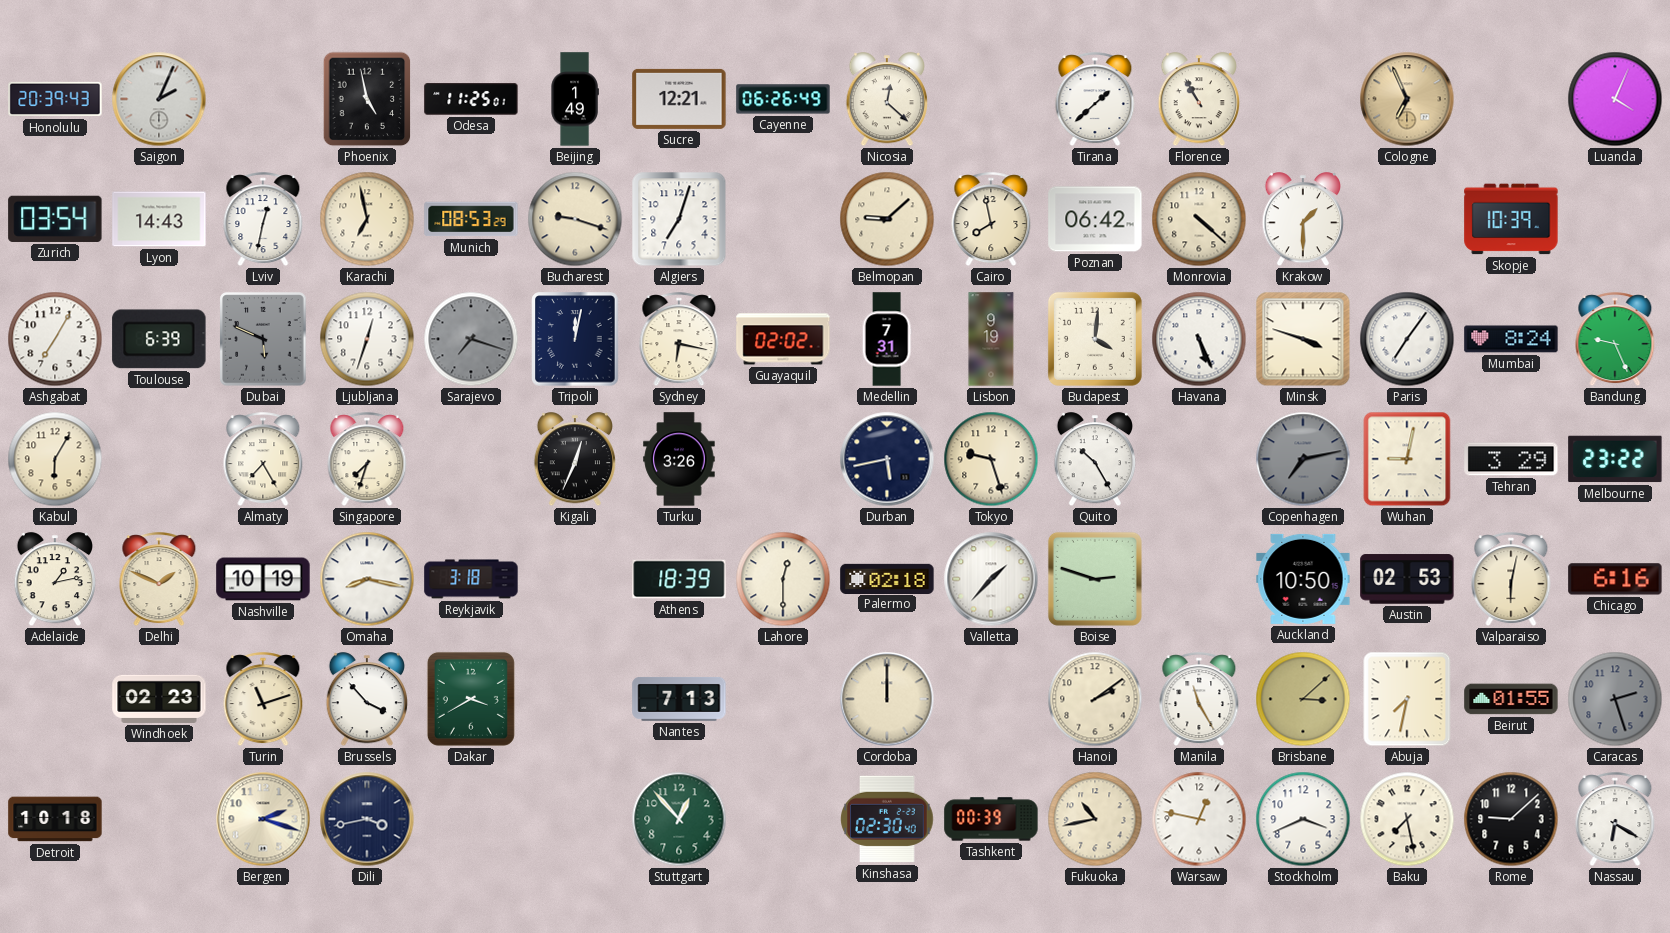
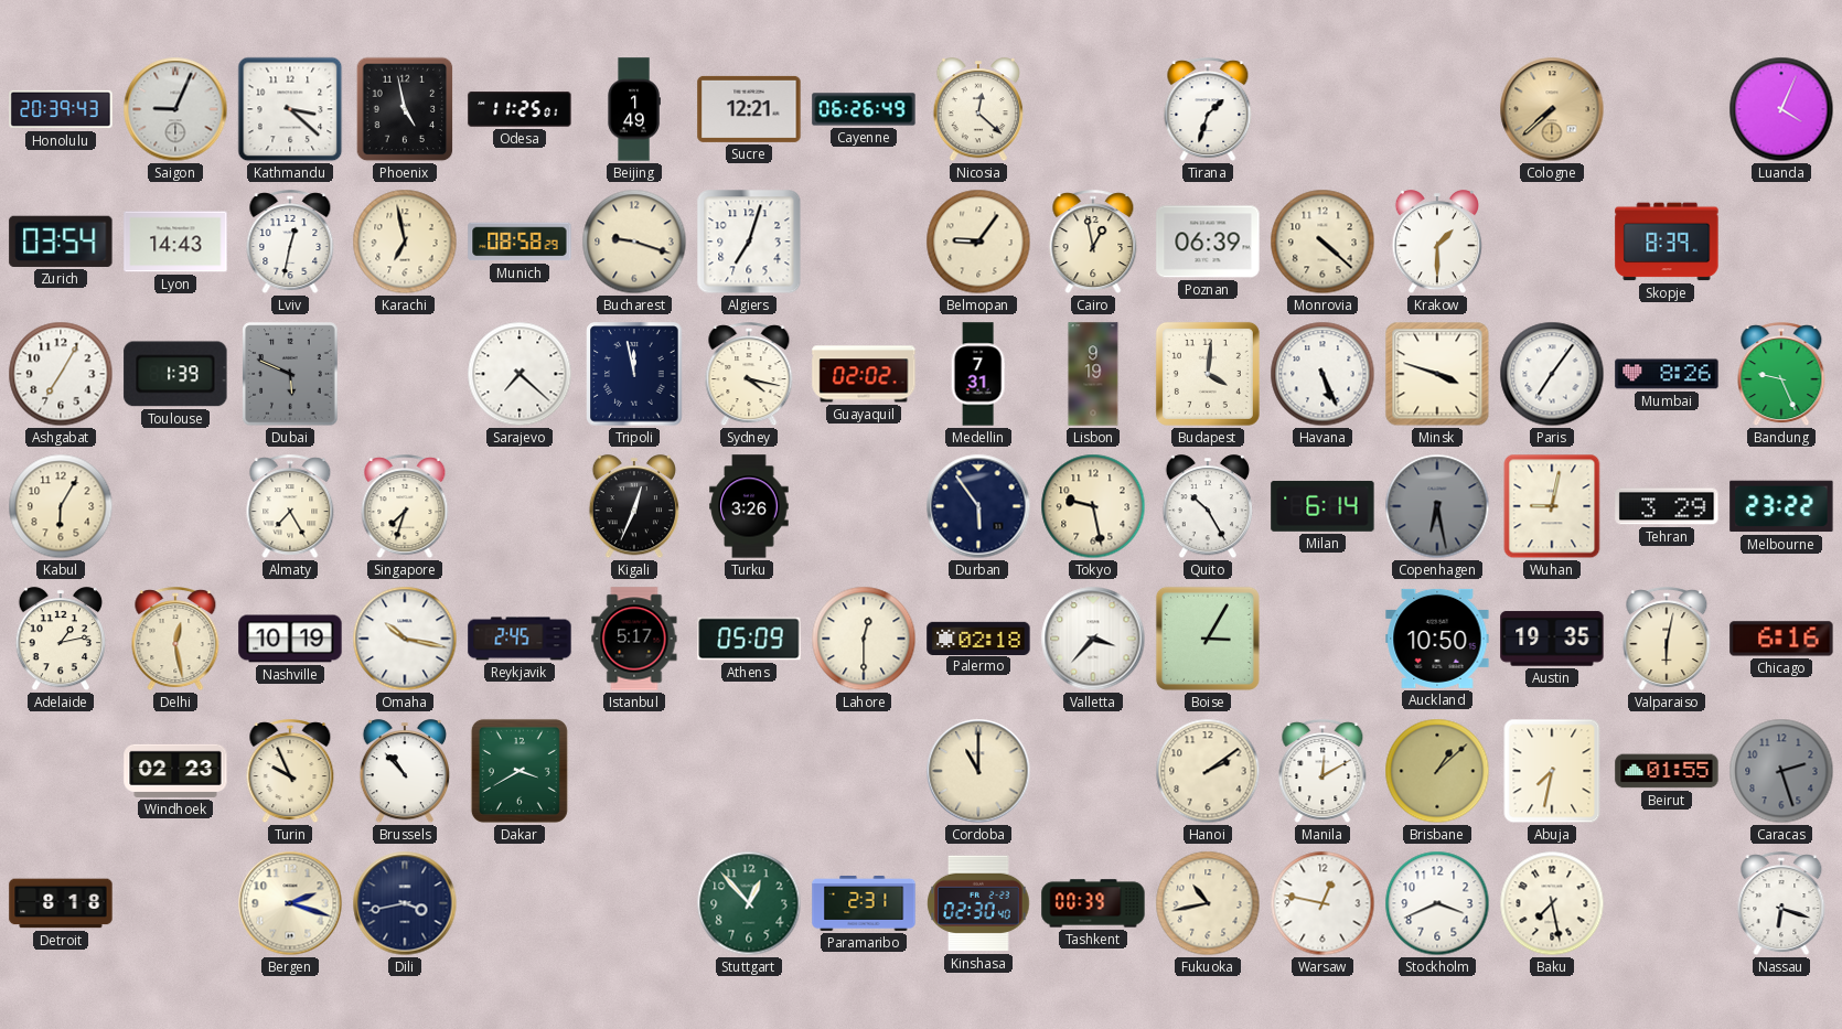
Saigon: 2:04 -> 9:04 (175, 109)
Kathmandu: none -> 3:22 (290, 109)
Tirana: 1:38 -> 1:33 (1208, 110)
Florence: 10:55 -> none (1198, 100)
Cologne: 6:56 -> 7:38 (1552, 109)
Munich: 08:53 -> 08:58 (520, 242)
Belmopan: 9:08 -> 9:06 (978, 242)
Cairo: 7:58 -> 12:58 (1093, 243)
Poznan: 06:42 -> 06:39 (1208, 242)
Skopje: 10:39 -> 8:39 (1667, 242)
Toulouse: 6:39 -> 1:39 (175, 374)
Ljubljana: 12:33 -> none (367, 339)
Sarajevo: 7:18 -> 7:22 (520, 374)
Sarajevo dial: grey -> white (520, 374)
Tripoli: 12:02 -> 11:58 (634, 374)
Sydney: 6:17 -> 4:17 (749, 375)
Mumbai: 8:24 -> 8:26 (1667, 374)
Durban: 5:43 -> 5:54 (978, 506)
Tokyo: 9:27 -> 9:28 (1093, 506)
Milan: none -> 6:14 (1322, 506)
Copenhagen: 7:13 -> 6:28 (1437, 506)
Delhi: 1:49 -> 12:28 (175, 640)
Omaha: 8:17 -> 10:17 (405, 639)
Reykjavik: 3:18 -> 2:45 (520, 639)
Istanbul: none -> 5:17 (634, 639)
Athens: 18:39 -> 05:09 (749, 639)
Valletta: 1:37 -> 3:37 (1093, 639)
Boise: 2:48 -> 3:05 (1208, 639)
Austin: 02:53 -> 19:35 (1552, 639)
Turin: 11:12 -> 9:56 (290, 772)
Brussels: 3:53 -> 10:53 (404, 772)
Nantes: 7:13 -> none (679, 699)
Cordoba: 12:00 -> 11:00 (978, 771)
Manila: 11:25 -> 12:10 (1322, 772)
Brisbane: 3:08 -> 1:08 (1437, 771)
Detroit: 10:18 -> 8:18 (61, 903)
Paramaribo: none -> 2:31 (864, 903)
Rome: 9:08 -> none (1511, 819)
Nassau: 6:20 -> 6:18 (1781, 904)
